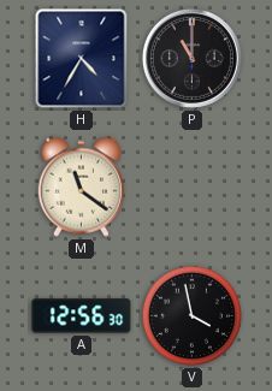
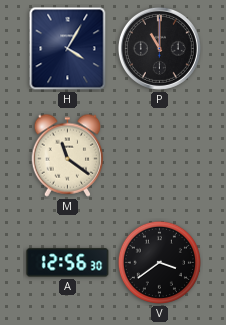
H: 4:35 -> 4:05 (68, 49)
V: 3:58 -> 3:39 (159, 262)
